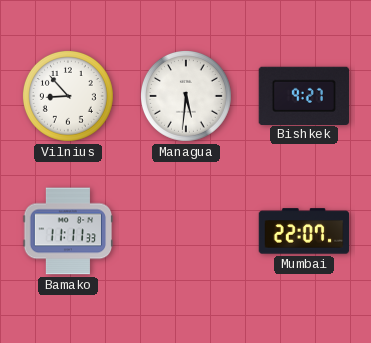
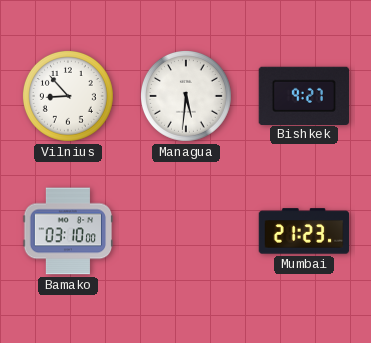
Bamako: 11:11 -> 03:10 (68, 231)
Mumbai: 22:07 -> 21:23 (304, 231)
